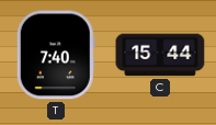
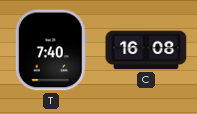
C: 15:44 -> 16:08 (146, 50)
